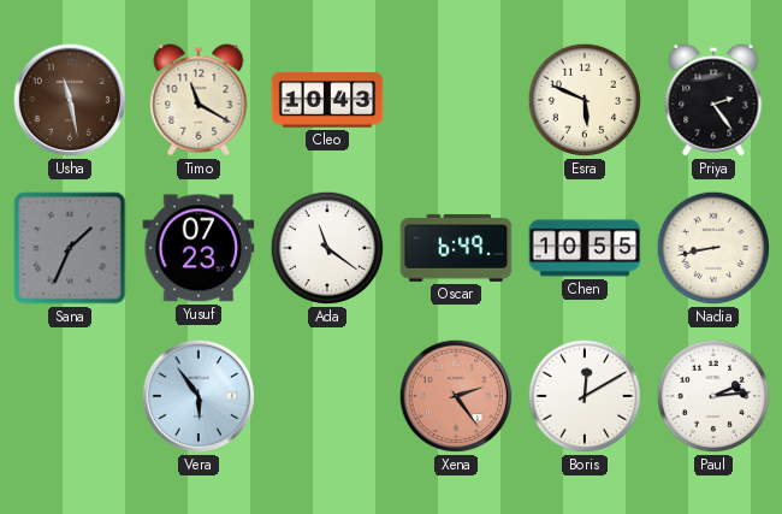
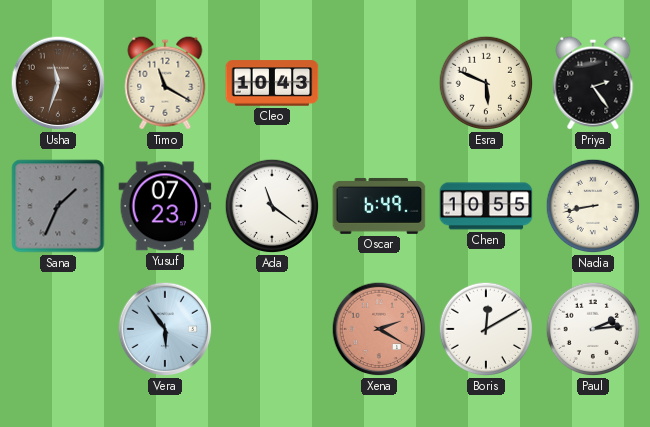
Usha: 11:28 -> 11:33 (58, 83)
Xena: 2:24 -> 2:20 (379, 329)
